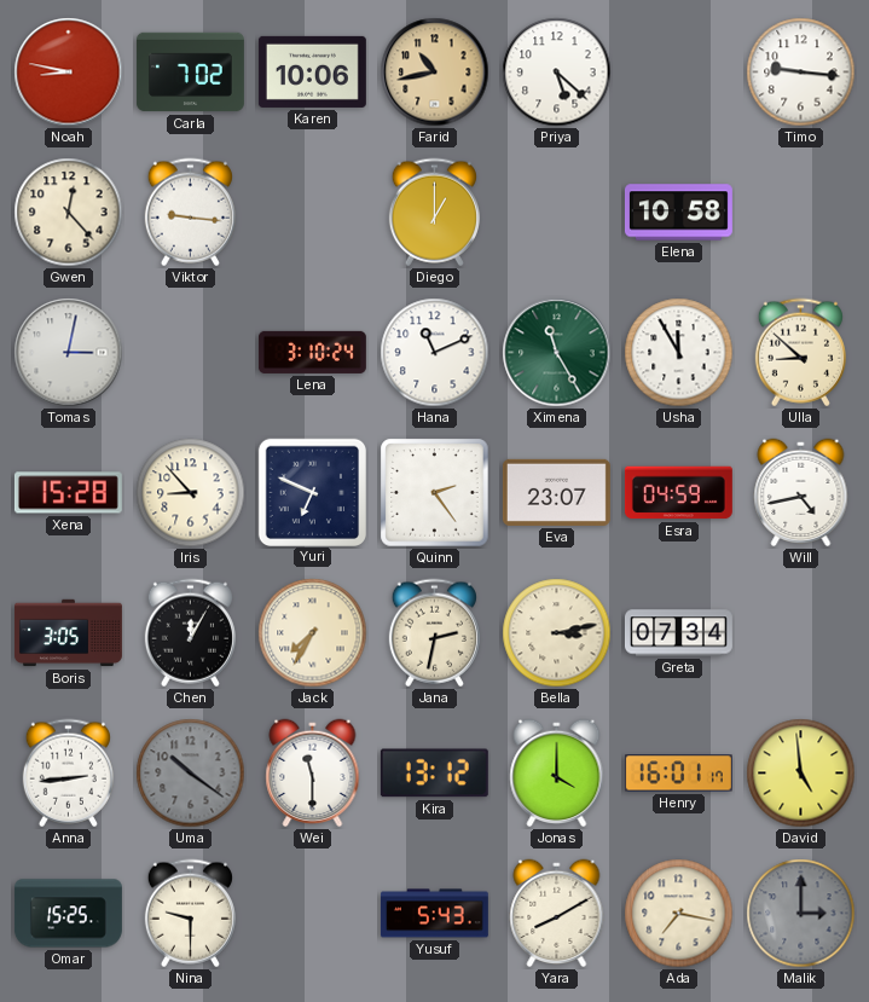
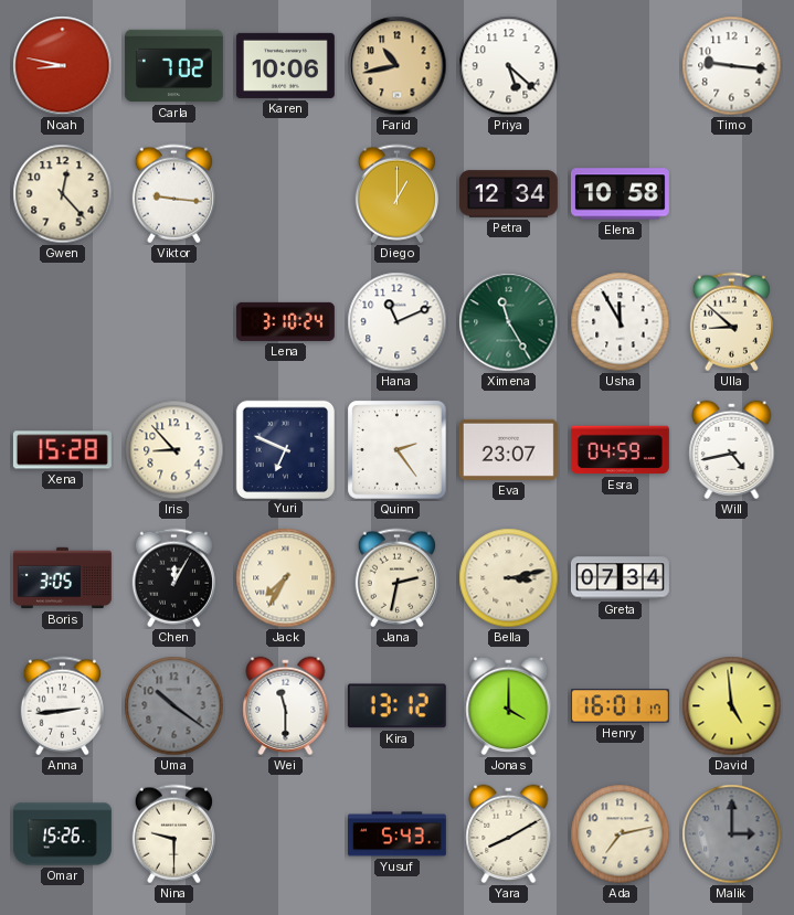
Petra: none -> 12:34 (508, 194)
Tomas: 3:02 -> none (69, 353)
Omar: 15:25 -> 15:26 (62, 834)
Ada: 7:17 -> 7:13 (621, 834)
